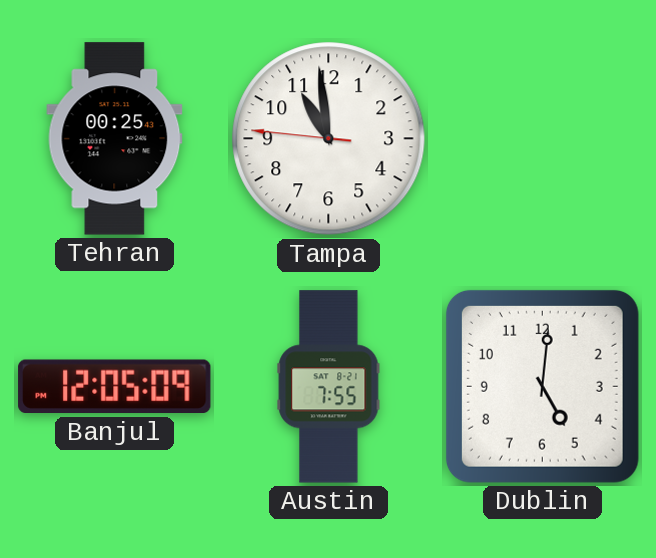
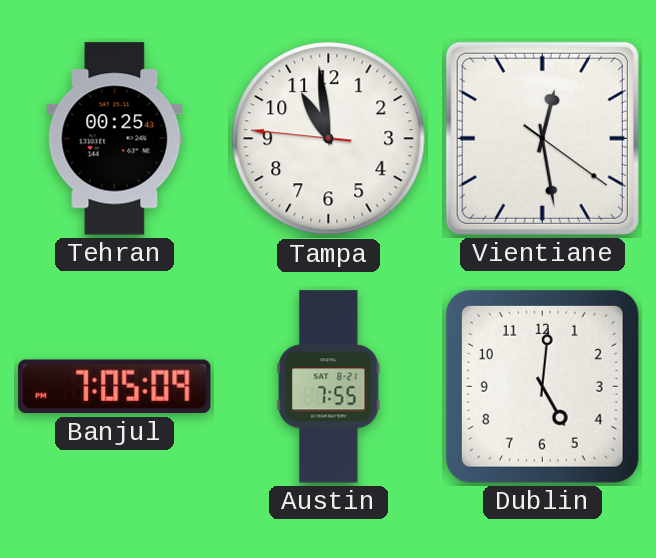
Vientiane: none -> 12:28 (542, 138)
Banjul: 12:05 -> 7:05 (115, 387)
